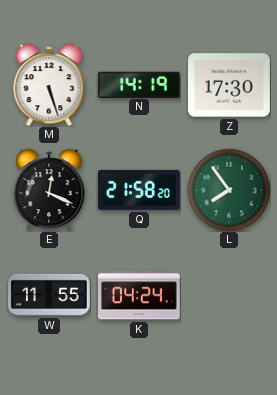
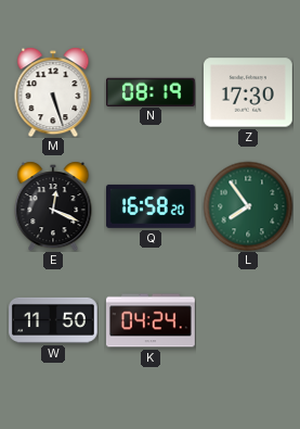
N: 14:19 -> 08:19 (151, 91)
Q: 21:58 -> 16:58 (151, 206)
W: 11:55 -> 11:50 (54, 320)
